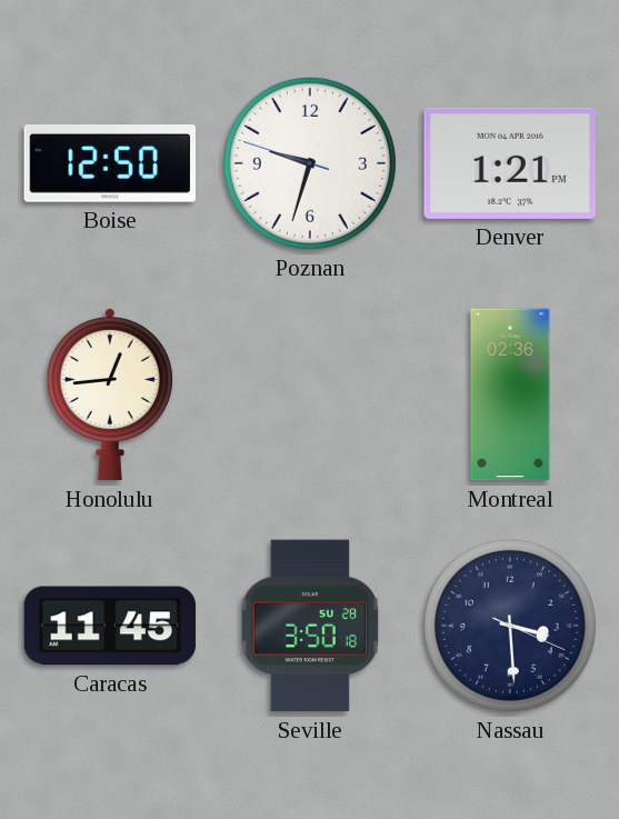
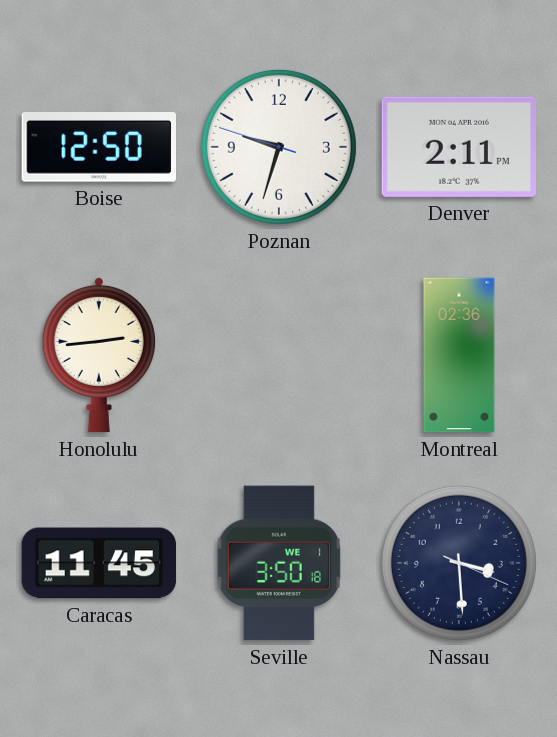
Denver: 1:21 -> 2:11 (458, 147)
Honolulu: 12:44 -> 2:44 (99, 355)
Seville date: SU 28 -> WE 1 (279, 563)
